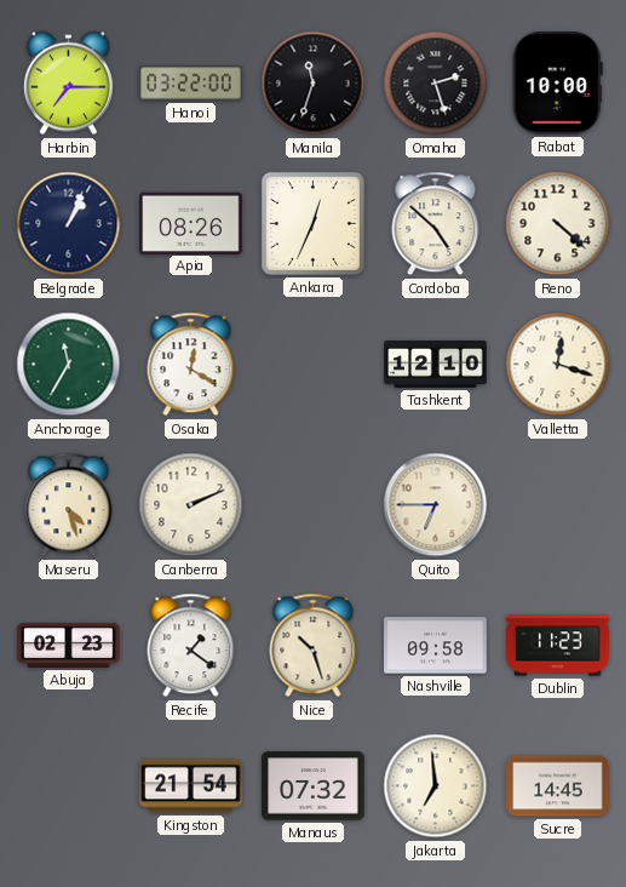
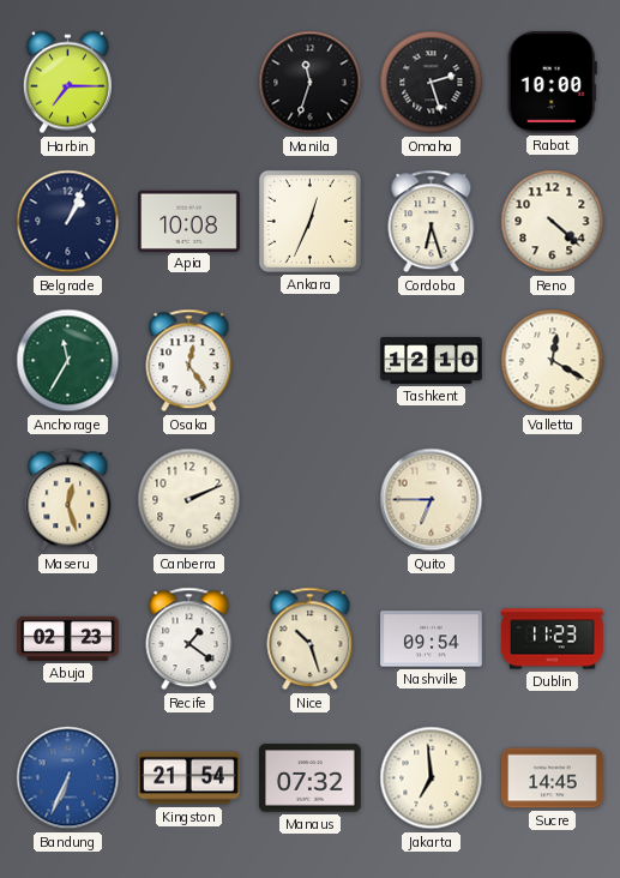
Hanoi: 03:22 -> none (191, 84)
Apia: 08:26 -> 10:08 (189, 221)
Cordoba: 4:52 -> 6:27 (432, 222)
Osaka: 12:20 -> 12:24 (189, 361)
Valletta: 12:18 -> 12:20 (553, 361)
Maseru: 4:27 -> 12:27 (68, 500)
Nashville: 09:58 -> 09:54 (432, 639)
Bandung: none -> 6:34 (68, 778)
